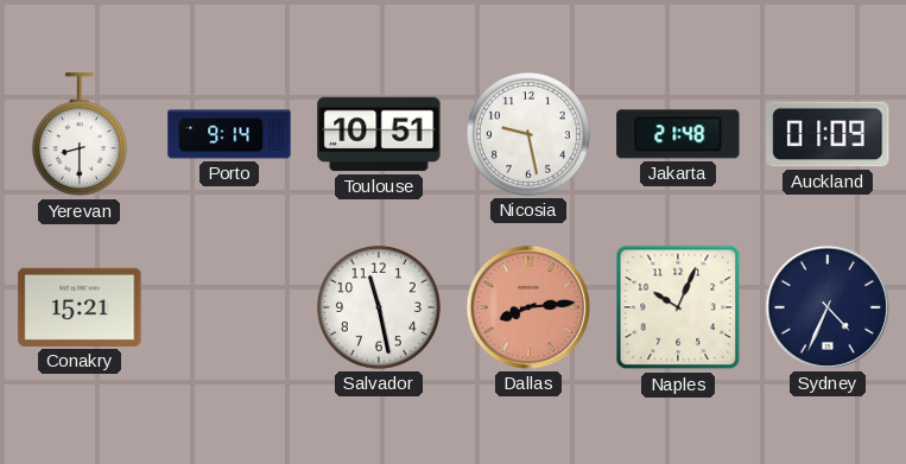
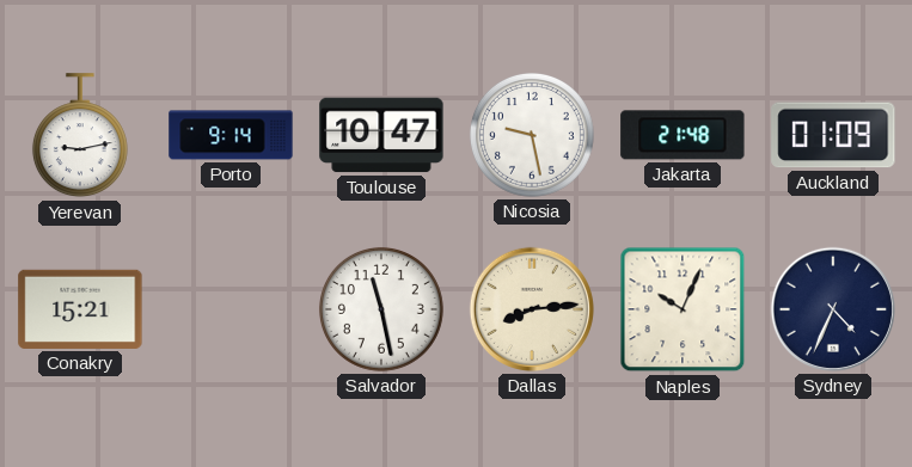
Yerevan: 8:30 -> 9:13 (80, 136)
Toulouse: 10:51 -> 10:47 (381, 135)
Dallas dial: salmon -> cream (532, 309)
